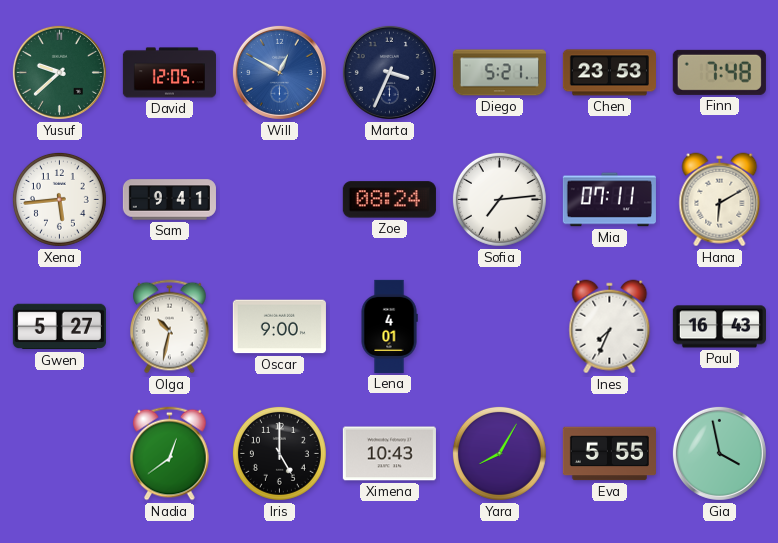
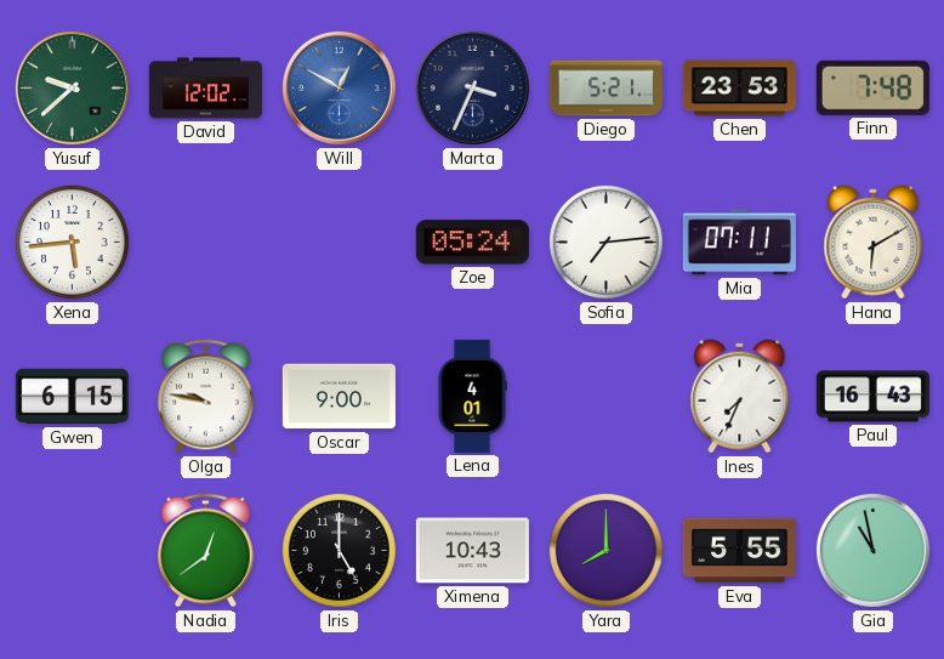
David: 12:05 -> 12:02 (205, 89)
Sam: 9:41 -> none (169, 200)
Zoe: 08:24 -> 05:24 (472, 243)
Gwen: 5:27 -> 6:15 (72, 397)
Olga: 10:32 -> 9:47 (206, 397)
Yara: 8:05 -> 8:00 (605, 550)
Gia: 3:58 -> 10:58 (872, 550)
